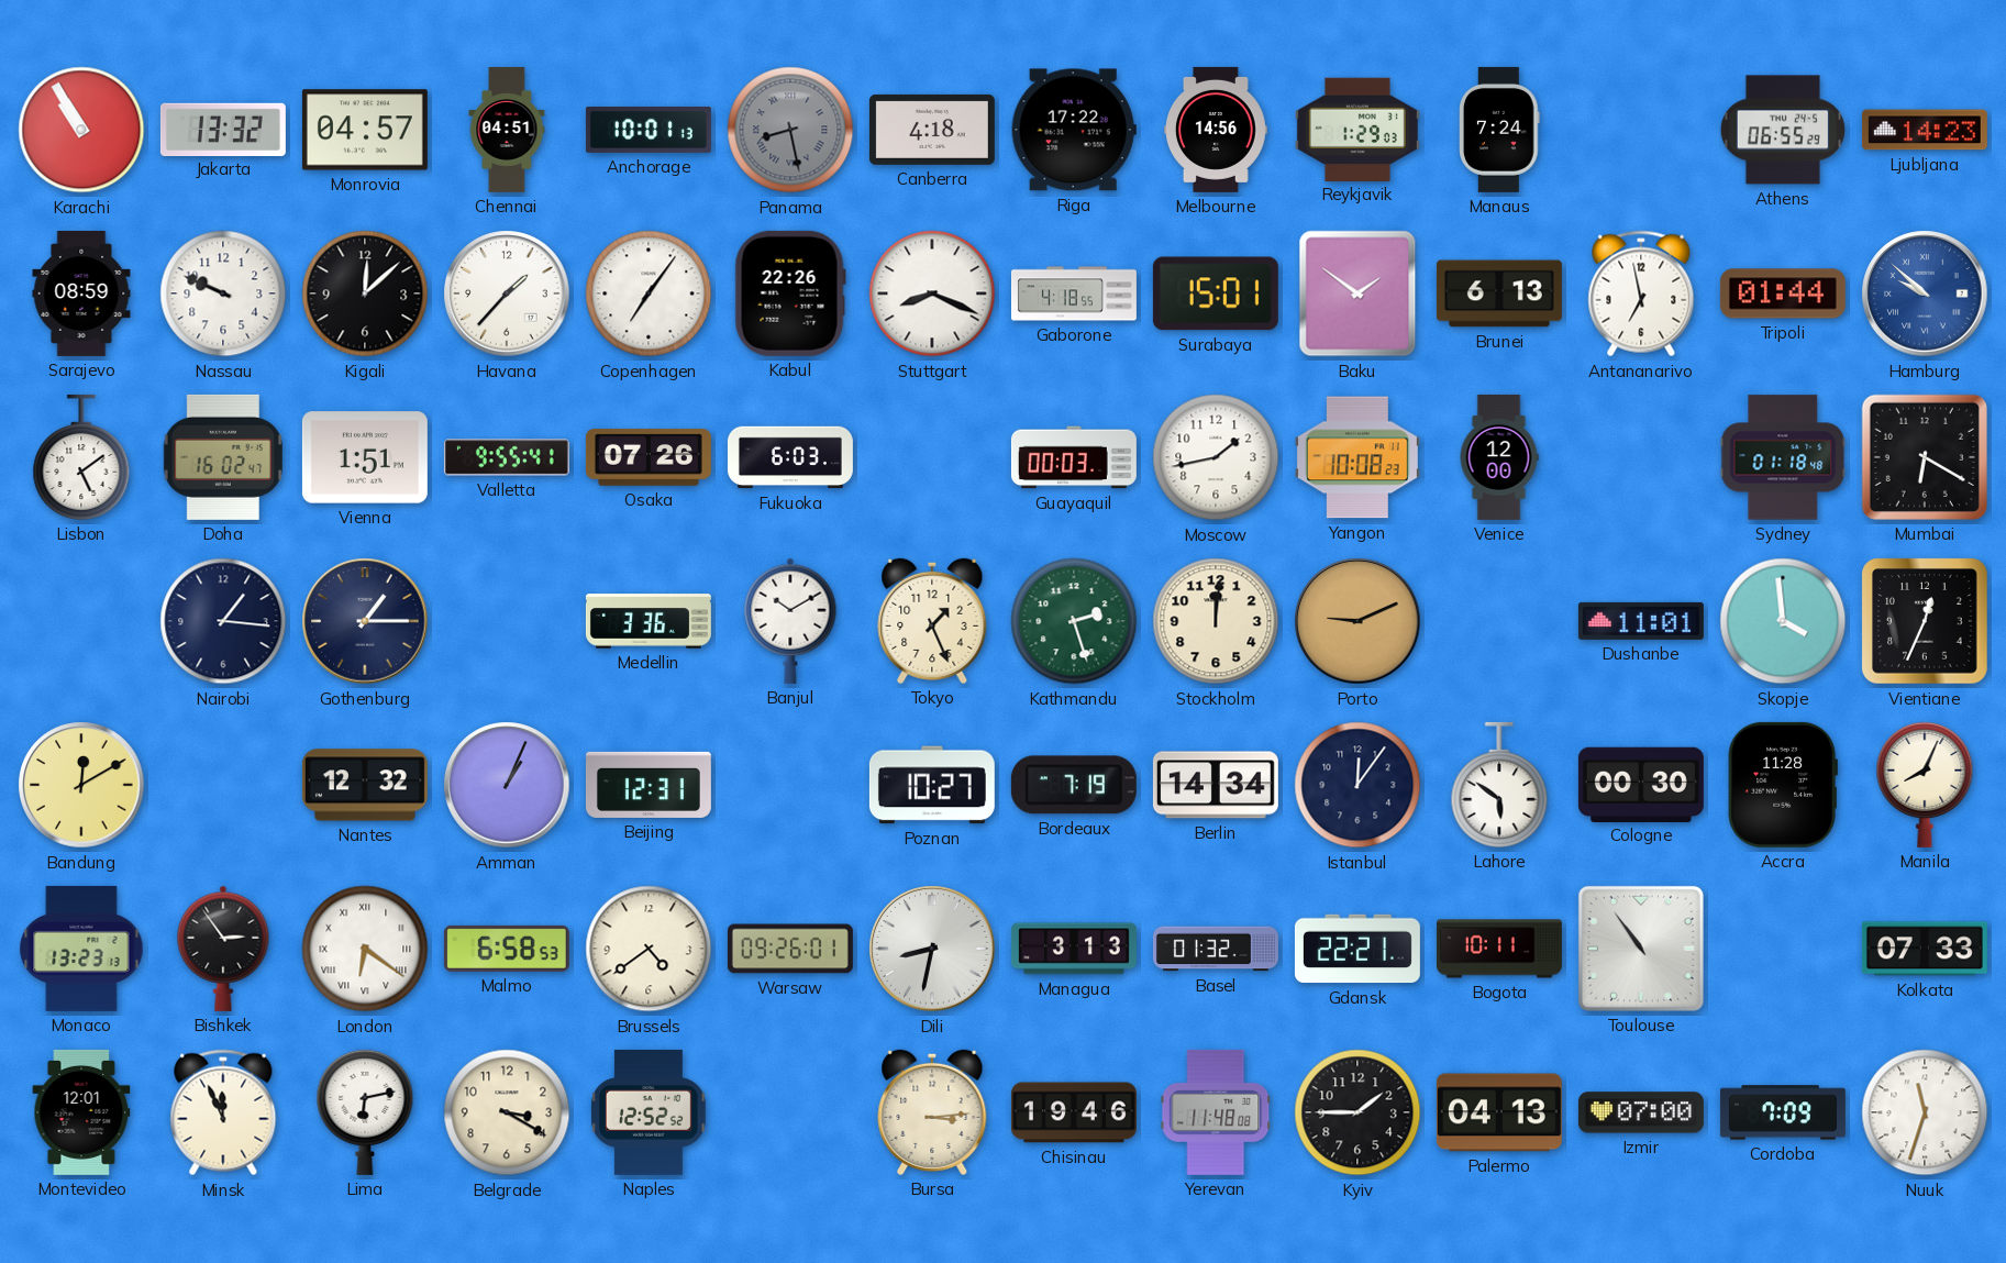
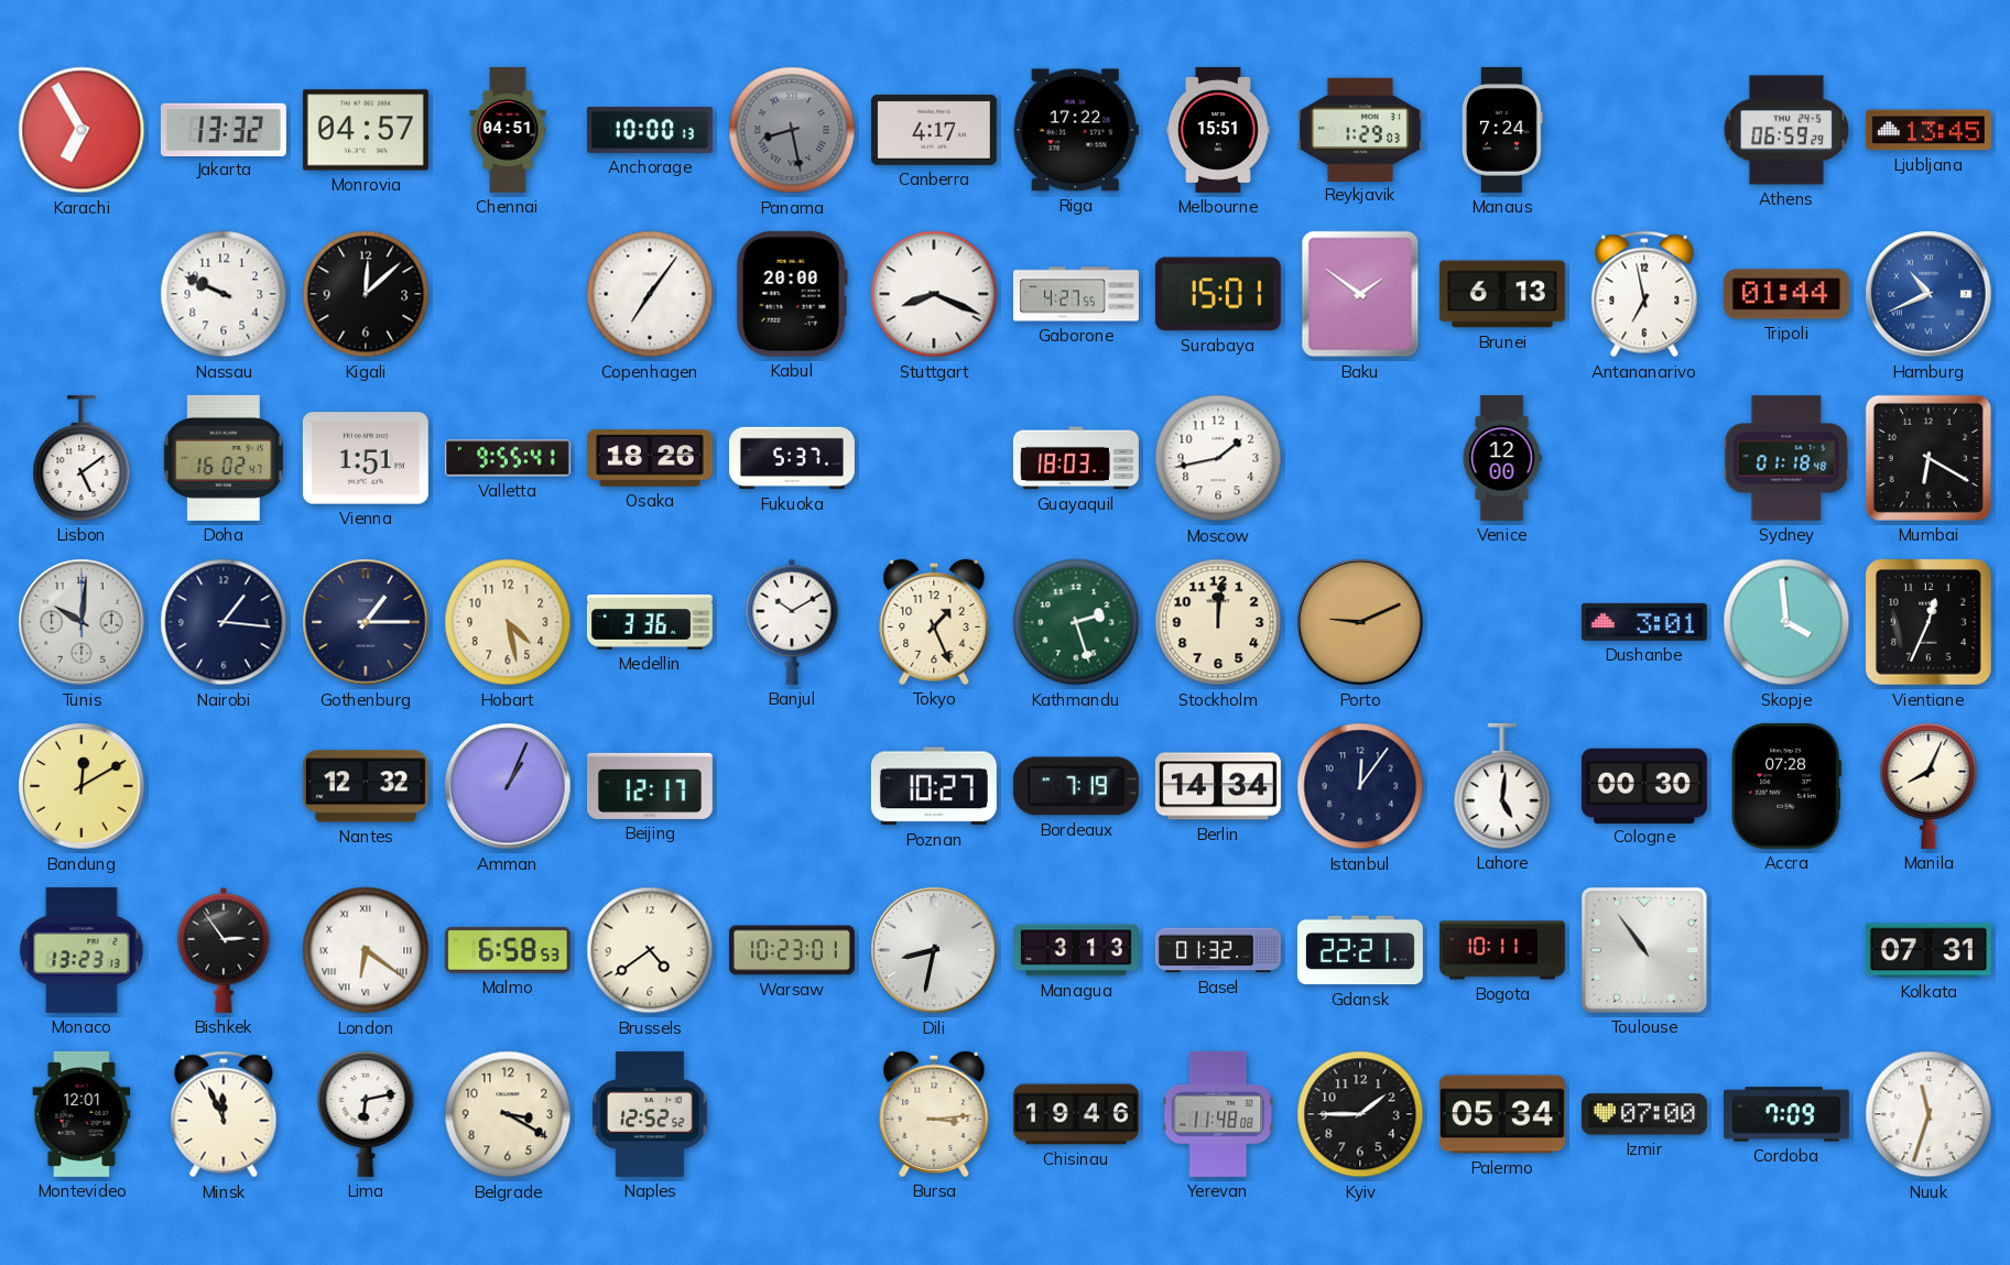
Karachi: 10:55 -> 6:55 (82, 130)
Anchorage: 10:01 -> 10:00 (650, 130)
Canberra: 4:18 -> 4:17 (934, 130)
Melbourne: 14:56 -> 15:51 (1219, 130)
Athens: 06:55 -> 06:59 (1786, 130)
Ljubljana: 14:23 -> 13:45 (1928, 130)
Sarajevo: 08:59 -> none (81, 293)
Havana: 1:37 -> none (507, 293)
Kabul: 22:26 -> 20:00 (792, 294)
Gaborone: 4:18 -> 4:27 (1076, 294)
Hamburg: 9:52 -> 10:41 (1928, 294)
Osaka: 07:26 -> 18:26 (650, 458)
Fukuoka: 6:03 -> 5:37 (792, 458)
Guayaquil: 00:03 -> 18:03 (1076, 458)
Yangon: 10:08 -> none (1357, 457)
Tunis: none -> 10:01 (82, 622)
Hobart: none -> 4:28 (508, 622)
Dushanbe: 11:01 -> 3:01 (1644, 622)
Beijing: 12:31 -> 12:17 (650, 786)
Lahore: 5:51 -> 5:01 (1502, 786)
Accra: 11:28 -> 07:28 (1786, 786)
Warsaw: 09:26 -> 10:23 (792, 950)
Kolkata: 07:33 -> 07:31 (1928, 950)
Palermo: 04:13 -> 05:34 (1502, 1114)
